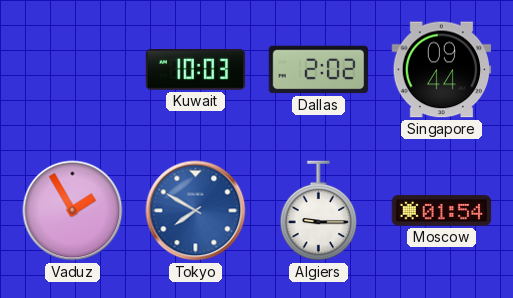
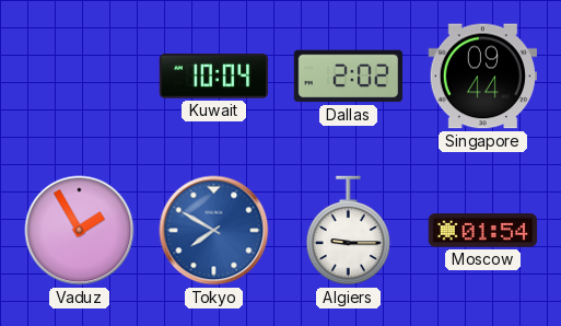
Kuwait: 10:03 -> 10:04 (214, 77)
